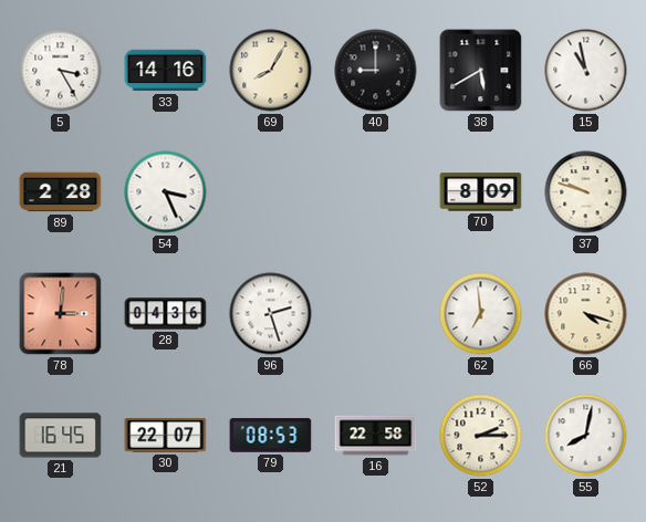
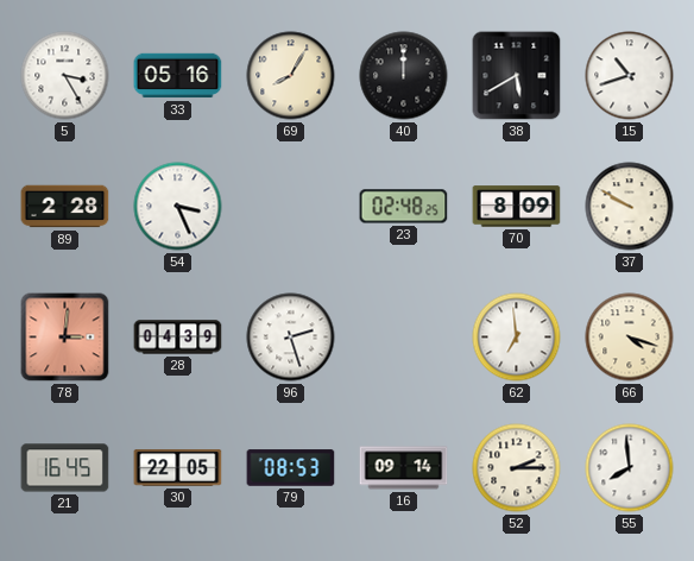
33: 14:16 -> 05:16 (178, 76)
40: 9:00 -> 12:00 (404, 76)
15: 10:58 -> 10:42 (630, 76)
23: none -> 02:48 (404, 207)
37: 9:48 -> 9:50 (630, 207)
28: 04:36 -> 04:39 (178, 338)
30: 22:07 -> 22:05 (178, 468)
16: 22:58 -> 09:14 (404, 468)
55: 8:02 -> 7:59 (630, 468)
